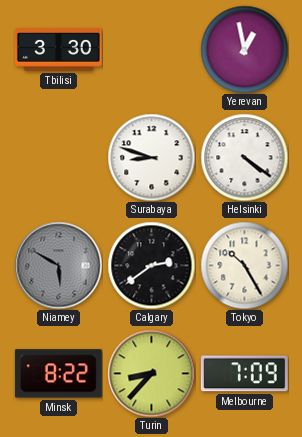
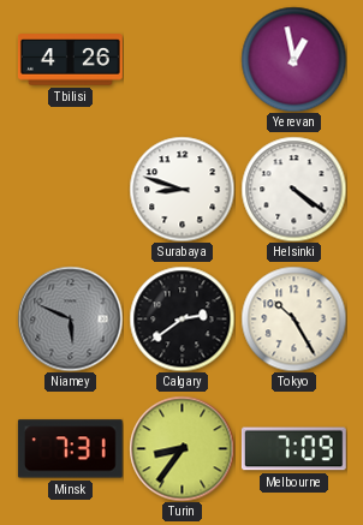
Tbilisi: 3:30 -> 4:26 (71, 60)
Niamey: 5:50 -> 5:49 (70, 318)
Minsk: 8:22 -> 7:31 (70, 449)
Turin: 8:37 -> 8:36 (181, 448)
